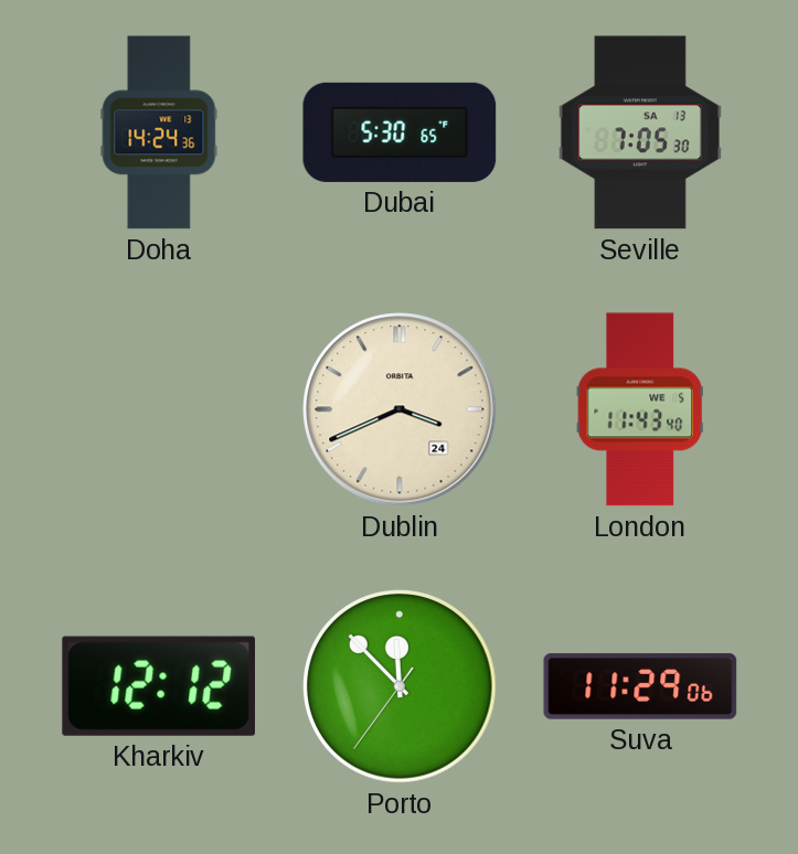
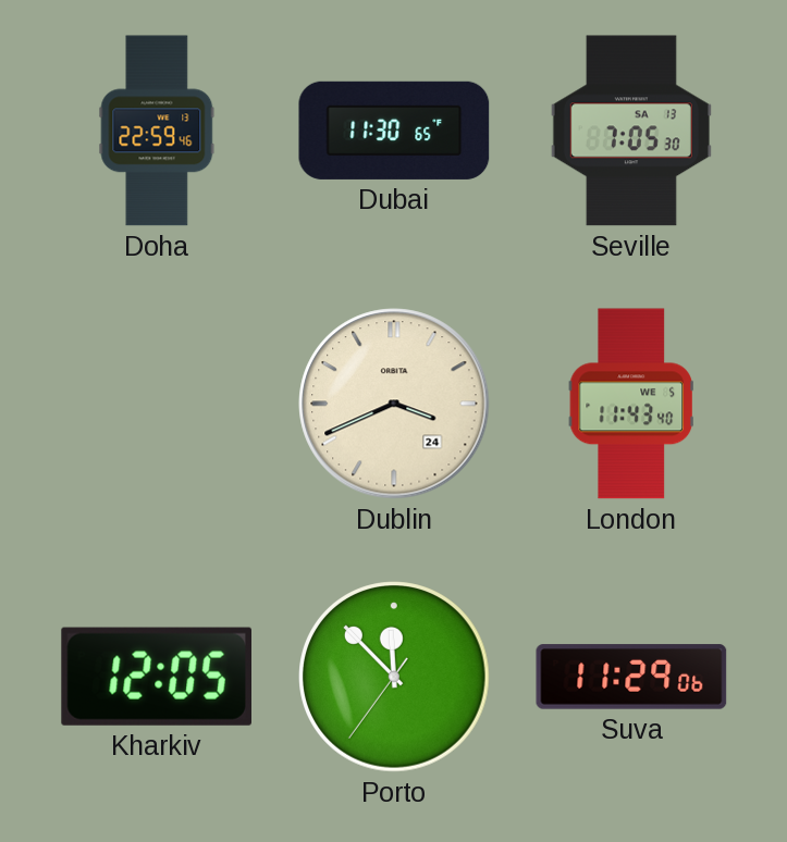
Doha: 14:24 -> 22:59 (157, 131)
Dubai: 5:30 -> 11:30 (394, 131)
Kharkiv: 12:12 -> 12:05 (156, 677)
